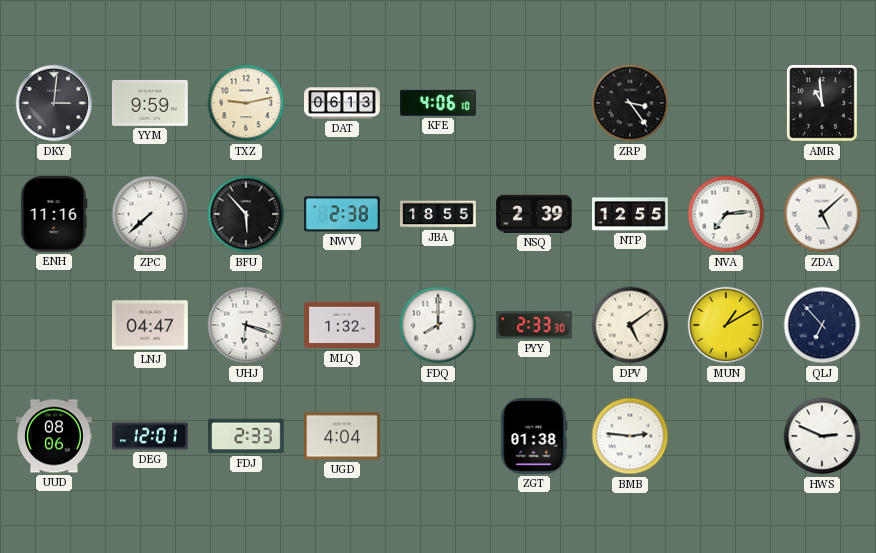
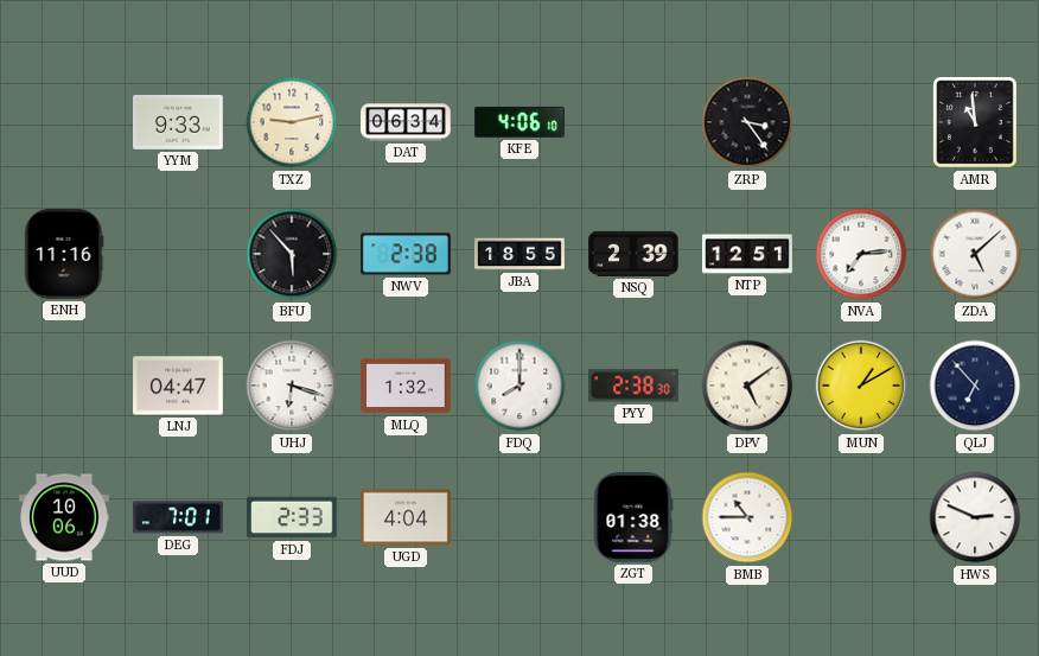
DKY: 3:01 -> none (54, 103)
YYM: 9:59 -> 9:33 (179, 122)
DAT: 06:13 -> 06:34 (406, 122)
ZPC: 7:38 -> none (150, 214)
NTP: 12:55 -> 12:51 (747, 254)
PYY: 2:33 -> 2:38 (635, 386)
UUD: 08:06 -> 10:06 (64, 517)
DEG: 12:01 -> 7:01 (178, 517)
BMB: 2:46 -> 10:45 (747, 517)
